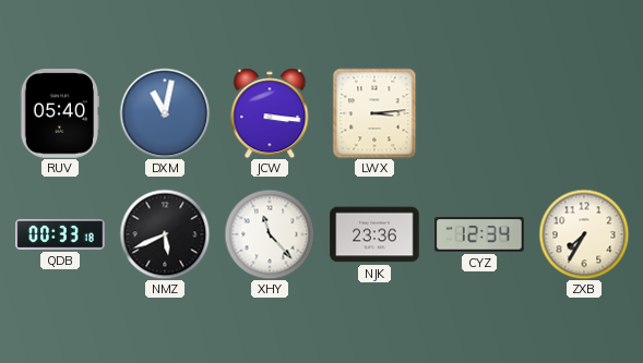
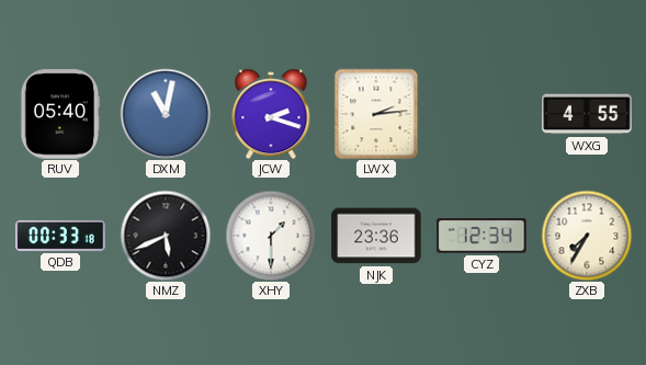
JCW: 3:16 -> 2:18 (271, 114)
LWX: 3:14 -> 2:14 (376, 114)
WXG: none -> 4:55 (587, 114)
XHY: 11:23 -> 1:30 (271, 236)
